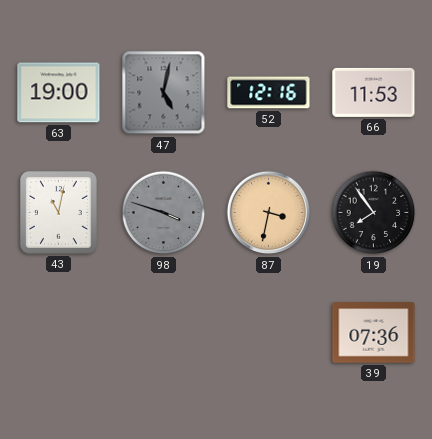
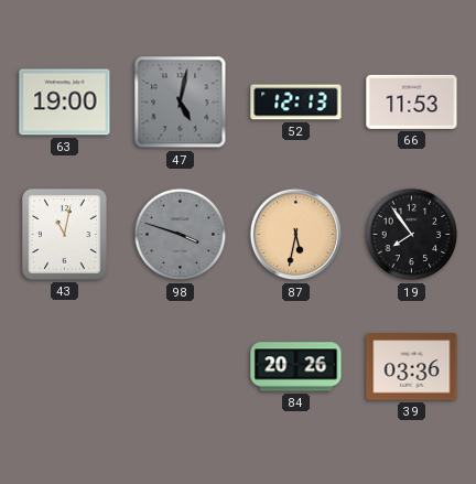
52: 12:16 -> 12:13 (296, 103)
87: 3:32 -> 5:32 (296, 235)
84: none -> 20:26 (296, 367)
39: 07:36 -> 03:36 (412, 367)
